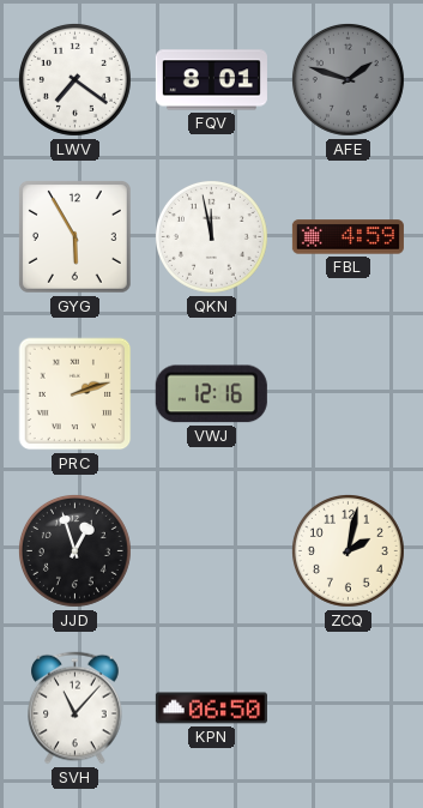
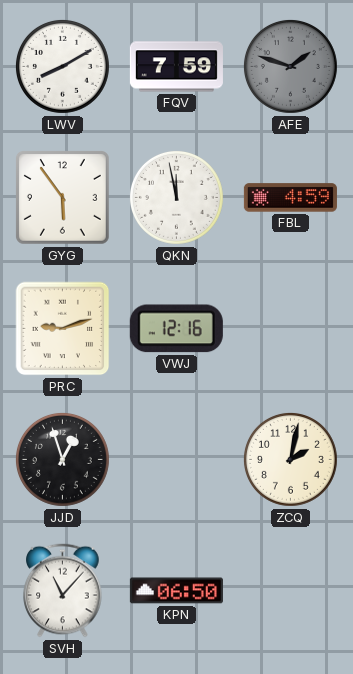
LWV: 7:21 -> 8:10 (62, 66)
FQV: 8:01 -> 7:59 (176, 67)
GYG: 5:55 -> 5:54 (62, 197)
PRC: 2:12 -> 9:12 (63, 329)
